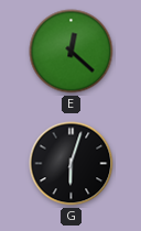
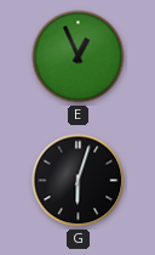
E: 12:22 -> 12:56 (79, 57)
